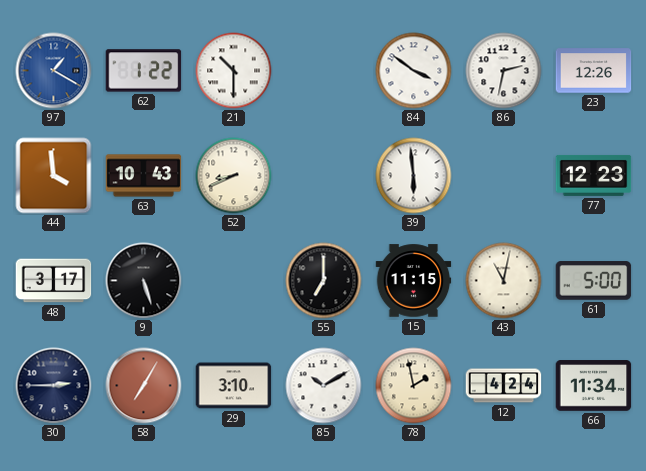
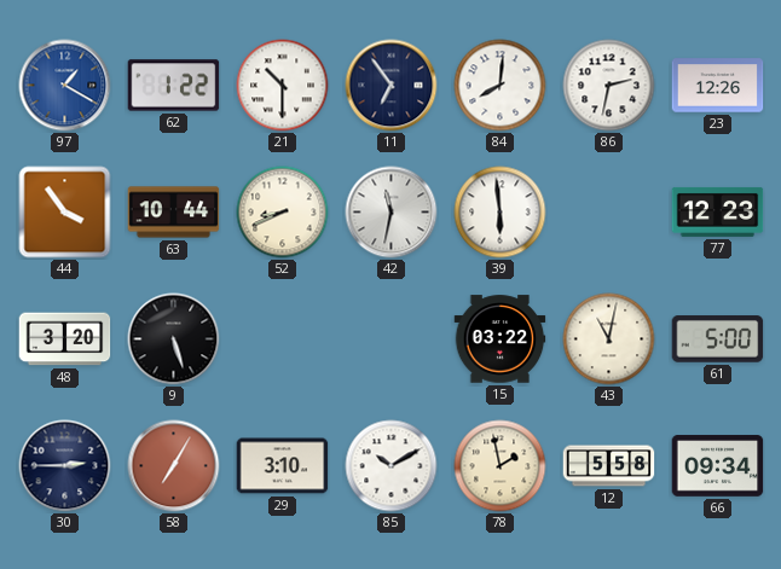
11: none -> 6:54 (392, 86)
84: 3:51 -> 8:01 (501, 86)
44: 3:59 -> 3:54 (65, 213)
63: 10:43 -> 10:44 (174, 213)
42: none -> 11:32 (392, 213)
48: 3:17 -> 3:20 (65, 339)
55: 7:00 -> none (324, 281)
15: 11:15 -> 03:22 (501, 339)
12: 4:24 -> 5:58 (609, 466)
66: 11:34 -> 09:34 (718, 466)
